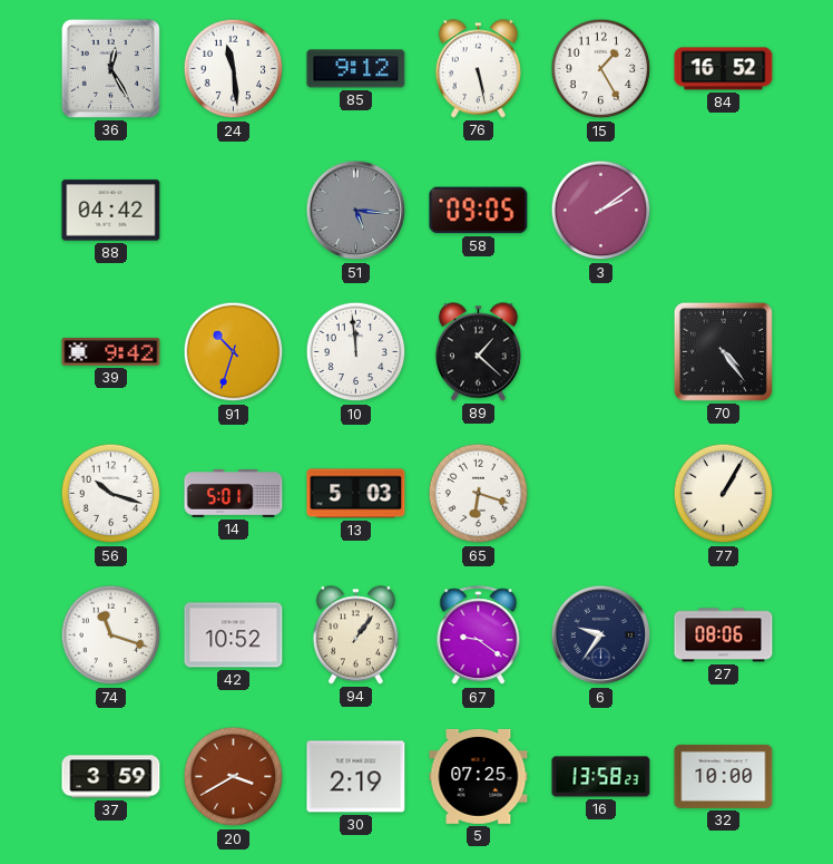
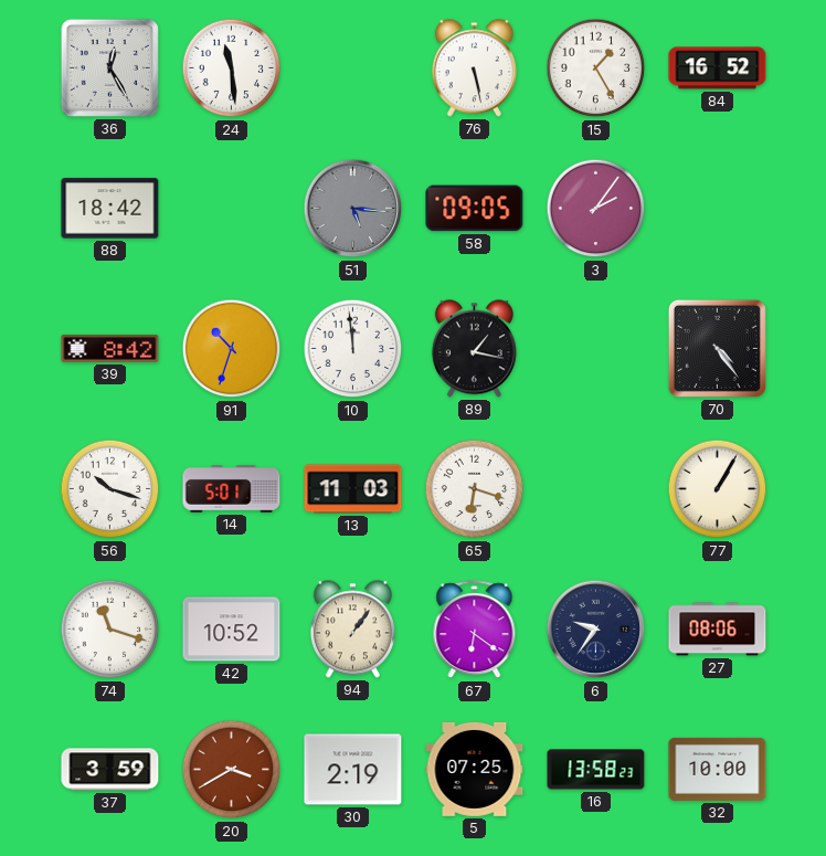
85: 9:12 -> none (356, 69)
88: 04:42 -> 18:42 (110, 209)
3: 2:09 -> 2:06 (596, 209)
39: 9:42 -> 8:42 (110, 348)
89: 1:22 -> 1:17 (474, 349)
13: 5:03 -> 11:03 (353, 489)
67: 9:21 -> 6:21 (475, 630)
